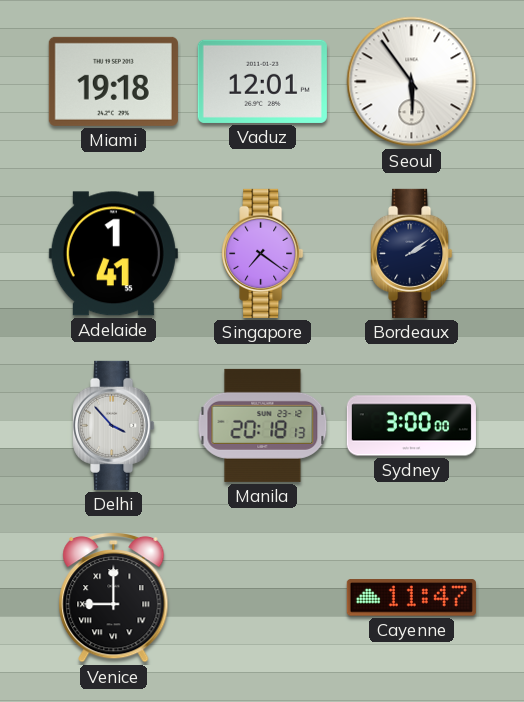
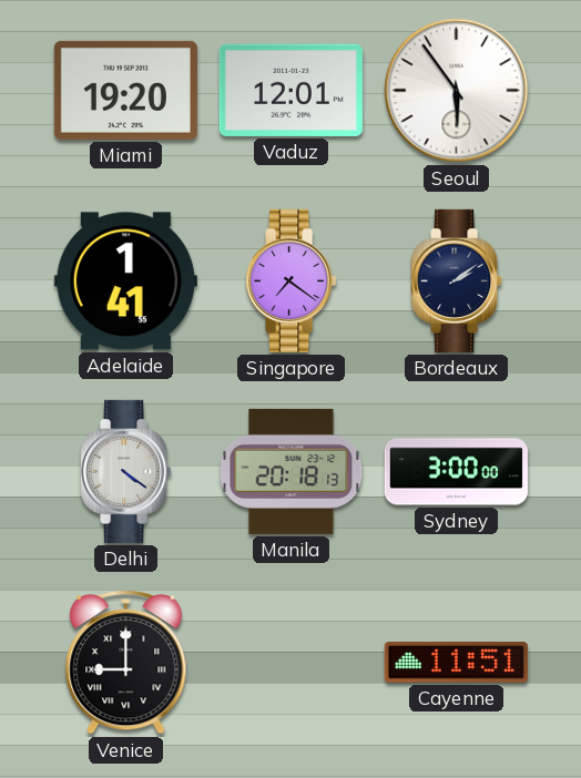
Miami: 19:18 -> 19:20 (125, 90)
Delhi: 3:53 -> 4:21 (126, 471)
Cayenne: 11:47 -> 11:51 (456, 663)
